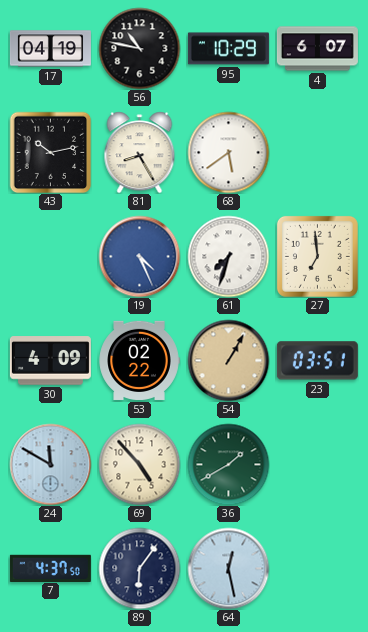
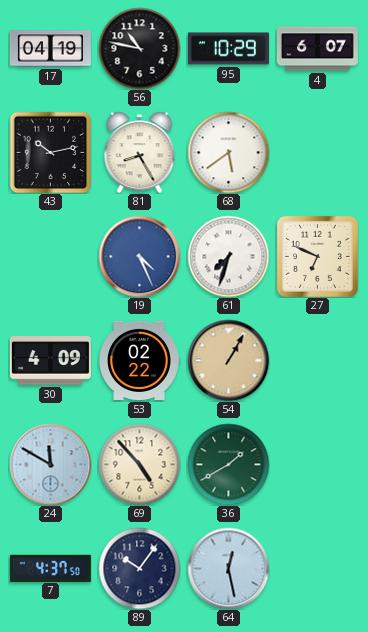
27: 6:59 -> 6:49 (317, 256)
23: 03:51 -> none (317, 361)
89: 6:06 -> 10:06 (139, 568)
